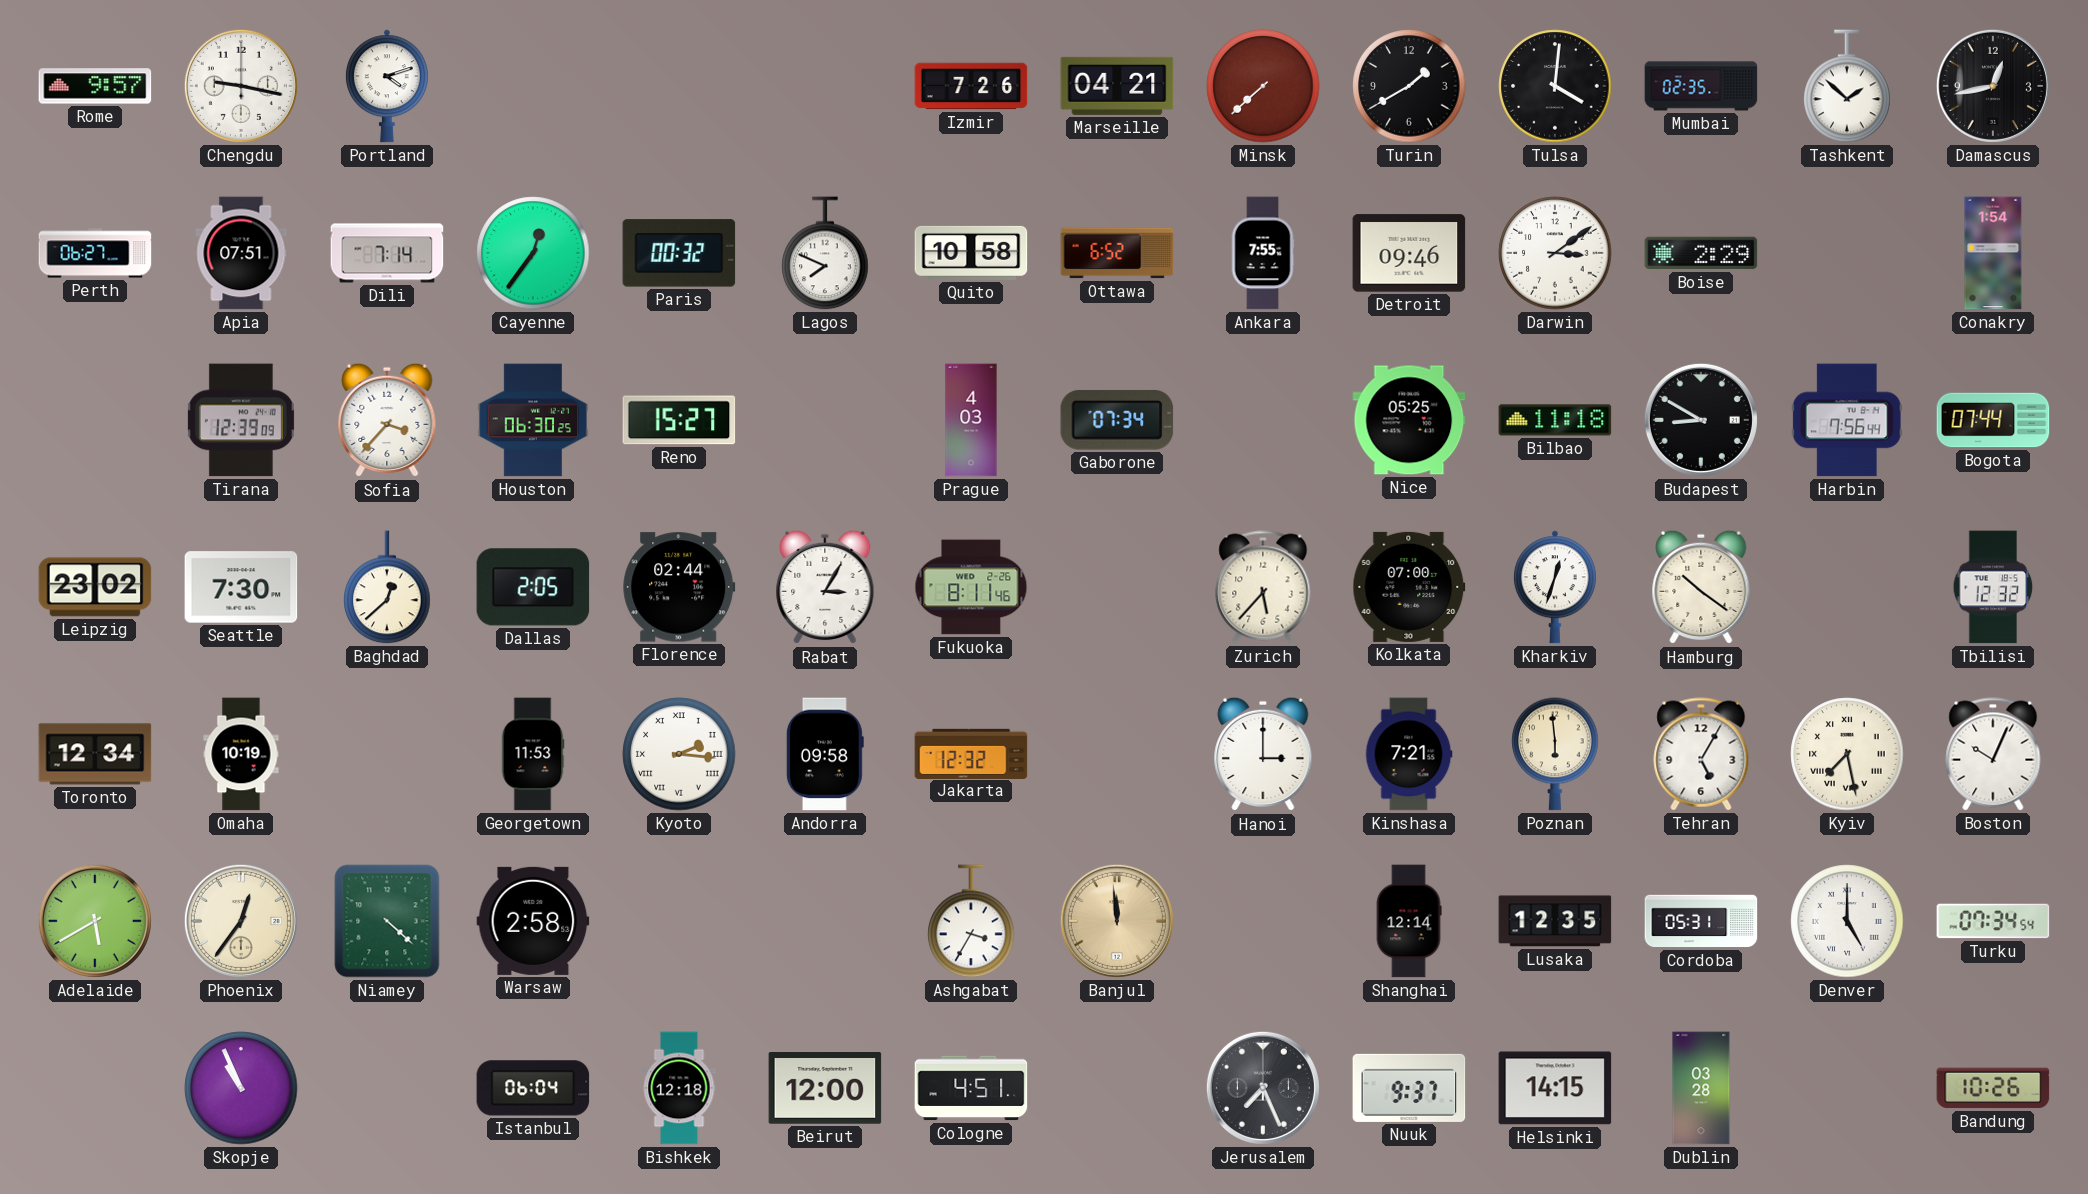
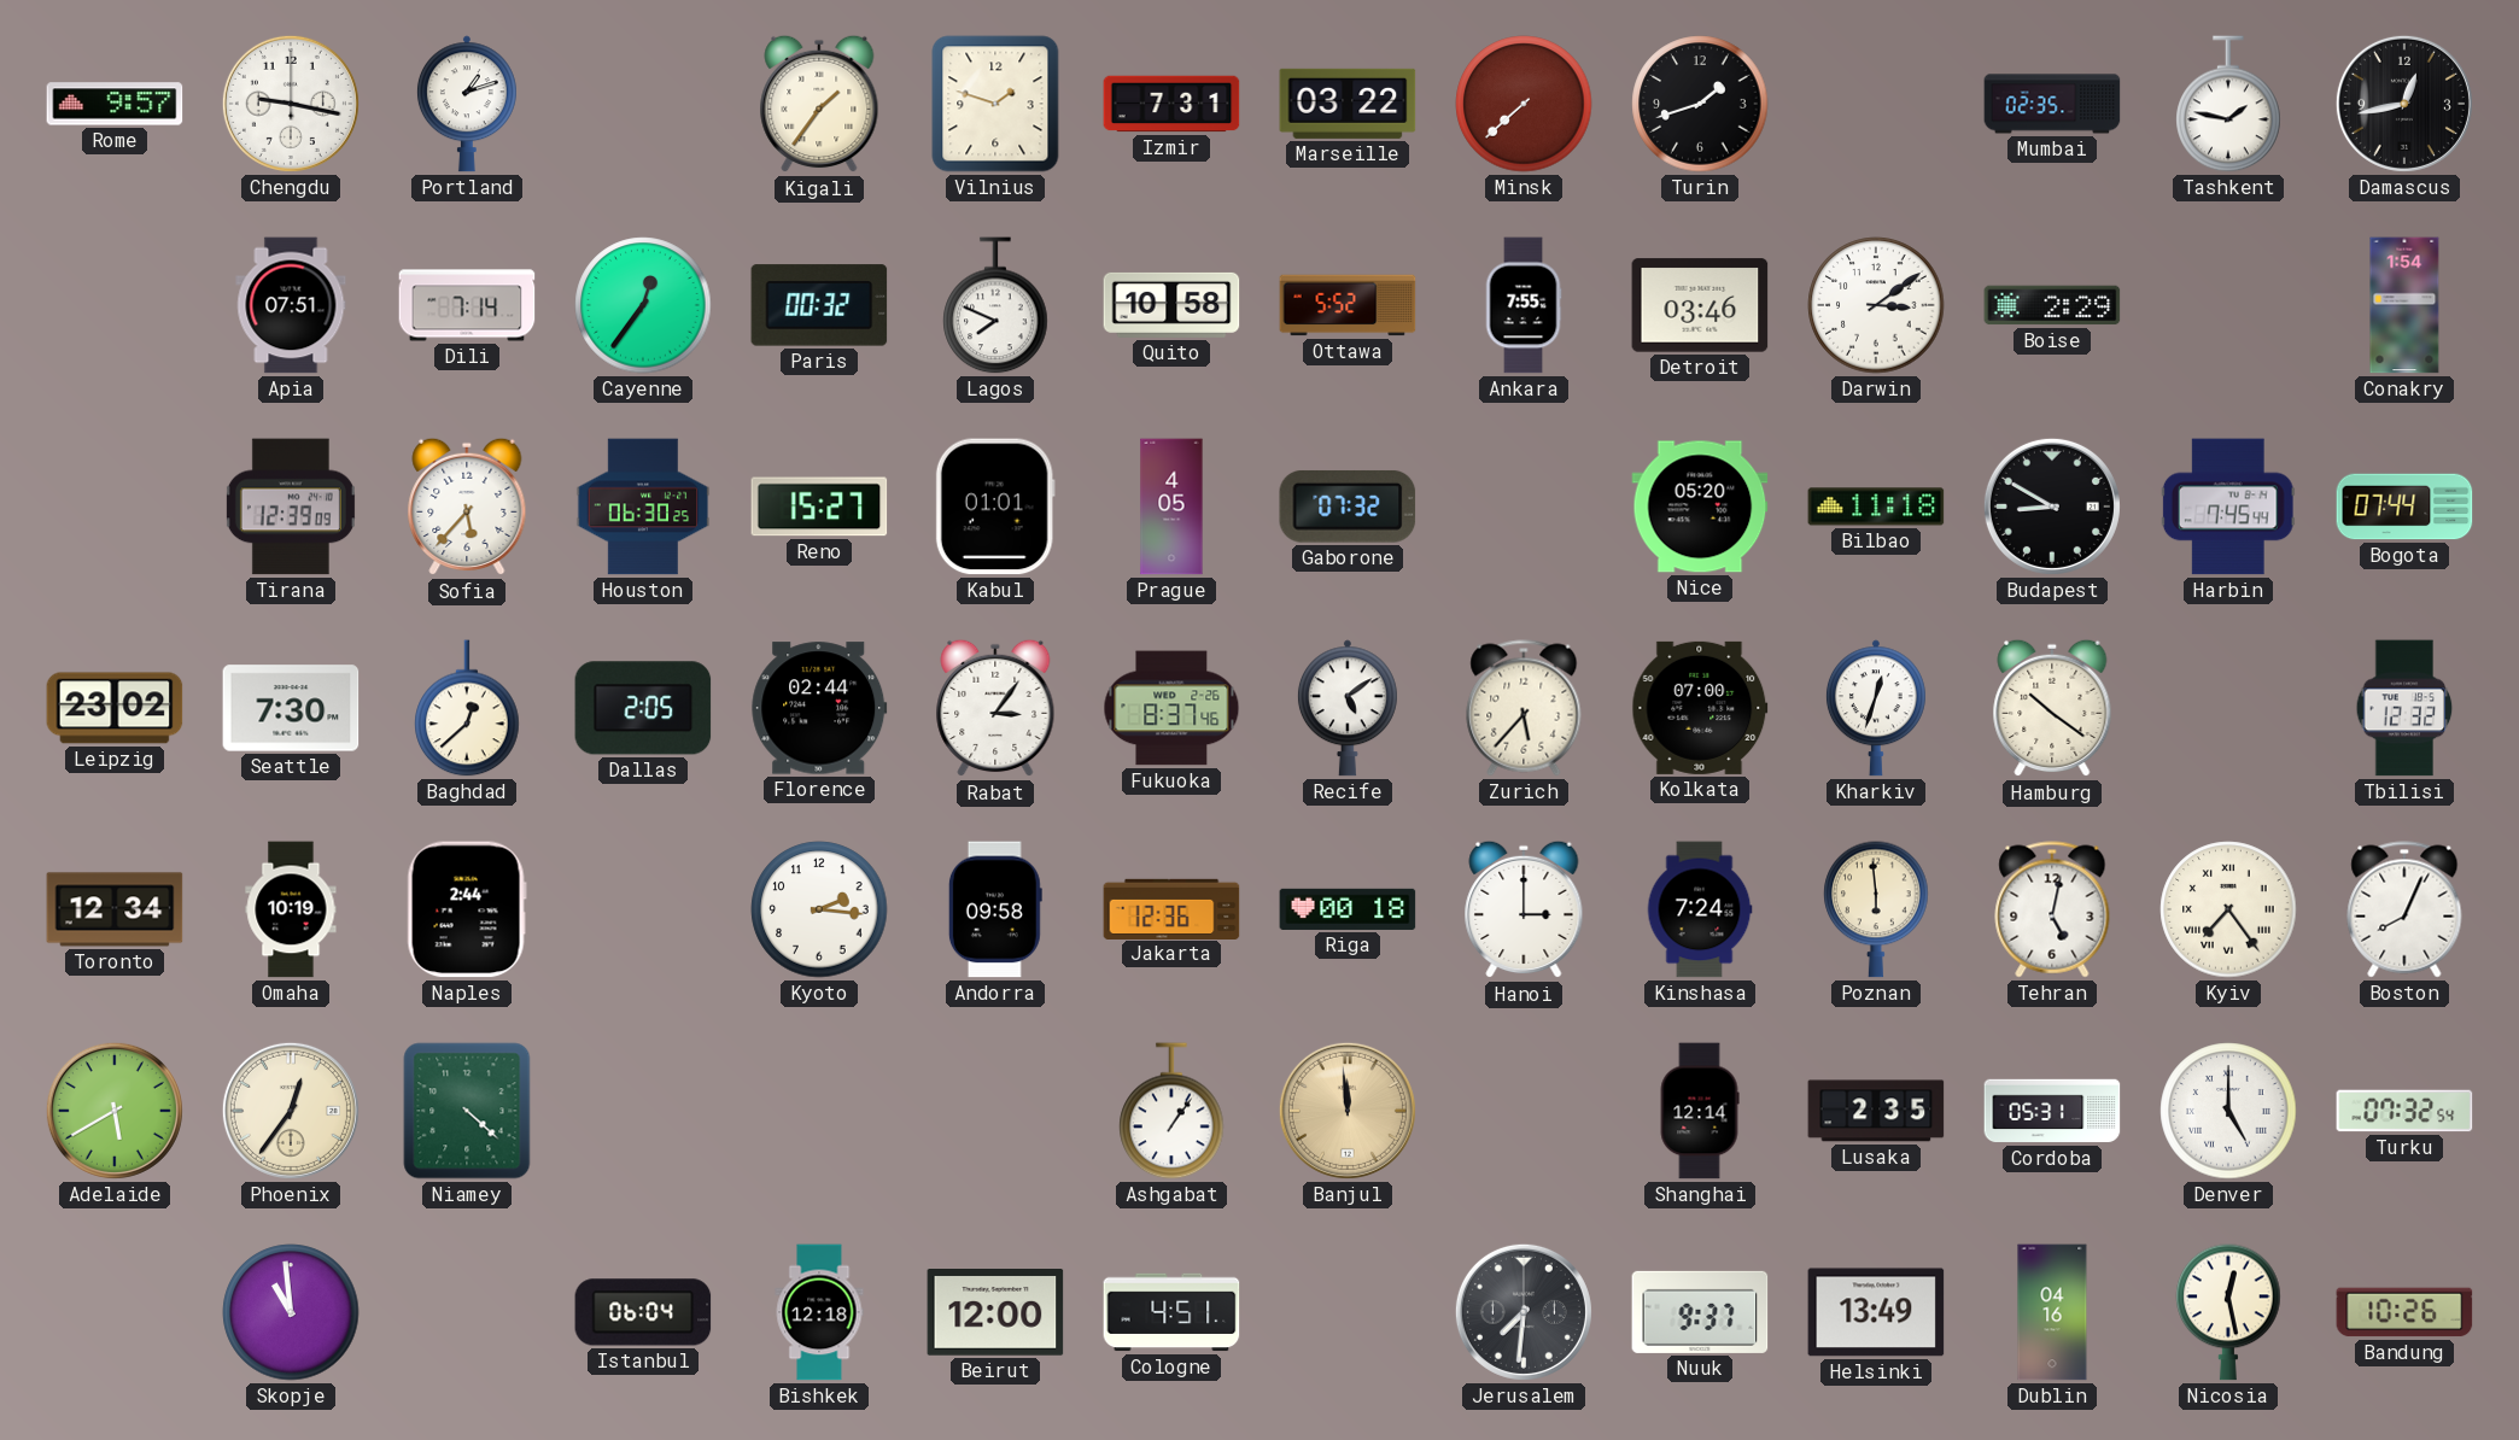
Portland: 4:12 -> 1:12 (467, 104)
Kigali: none -> 1:36 (819, 104)
Vilnius: none -> 1:48 (995, 104)
Izmir: 7:26 -> 7:31 (1171, 104)
Marseille: 04:21 -> 03:22 (1348, 104)
Turin: 1:40 -> 1:42 (1700, 104)
Tulsa: 4:01 -> none (1555, 86)
Tashkent: 1:52 -> 1:47 (2228, 104)
Perth: 06:27 -> none (95, 253)
Ottawa: 6:52 -> 5:52 (1348, 305)
Detroit: 09:46 -> 03:46 (1700, 305)
Sofia: 3:37 -> 5:37 (467, 507)
Kabul: none -> 01:01 (995, 507)
Prague: 4:03 -> 4:05 (1171, 507)
Gaborone: 07:34 -> 07:32 (1348, 507)
Nice: 05:25 -> 05:20 (1700, 507)
Harbin: 7:56 -> 7:45 (2228, 507)
Rabat: 3:05 -> 3:06 (995, 708)
Fukuoka: 8:11 -> 8:37 (1171, 708)
Recife: none -> 5:09 (1348, 708)
Naples: none -> 2:44 (467, 909)
Georgetown: 11:53 -> none (533, 754)
Kyoto numerals: Roman -> Arabic (819, 909)
Jakarta: 12:32 -> 12:36 (1171, 908)
Riga: none -> 00:18 (1348, 909)
Kinshasa: 7:21 -> 7:24 (1700, 909)
Tehran: 5:05 -> 5:02 (2052, 909)
Kyiv: 7:28 -> 7:24 (2228, 909)
Boston: 10:04 -> 8:04 (2404, 909)
Warsaw: 2:58 -> none (533, 921)
Ashgabat: 3:35 -> 1:06 (1171, 1111)
Lusaka: 12:35 -> 2:35 (1876, 1111)
Turku: 07:34 -> 07:32 (2404, 1111)
Skopje: 10:56 -> 10:59 (291, 1312)
Jerusalem: 7:26 -> 7:31 (1524, 1312)
Helsinki: 14:15 -> 13:49 (1876, 1312)
Dublin: 03:28 -> 04:16 (2052, 1312)
Nicosia: none -> 12:28 (2228, 1312)
